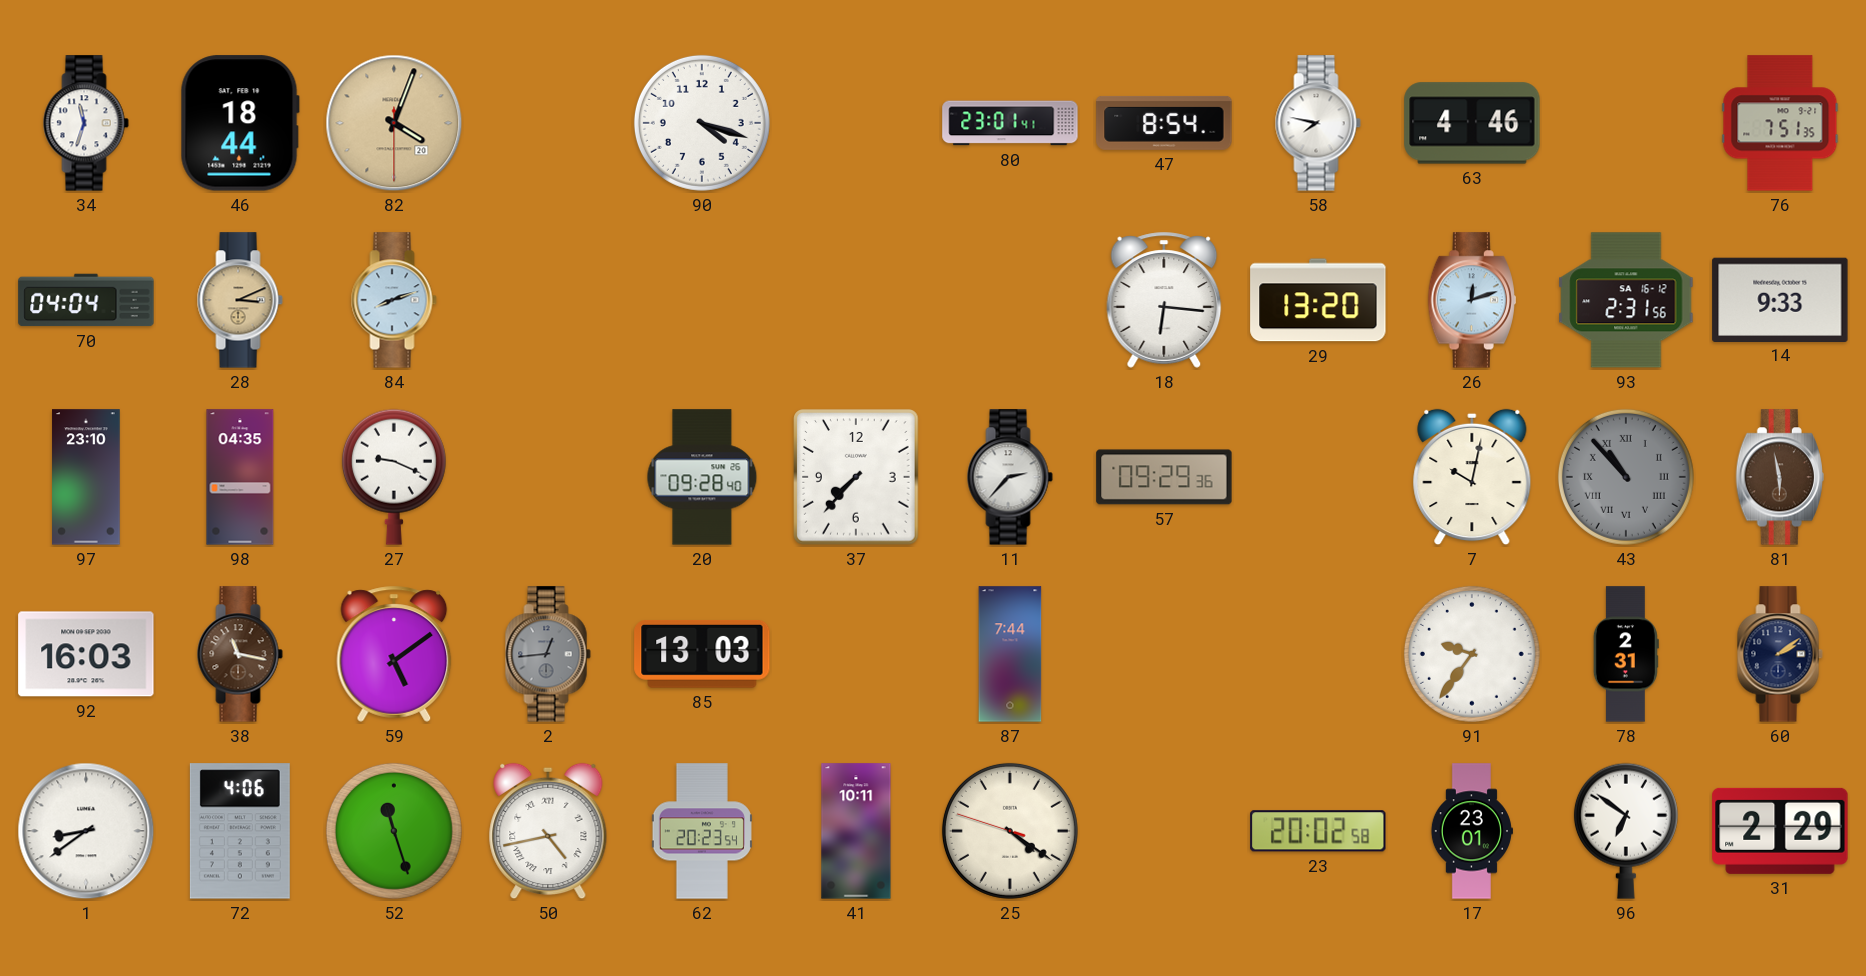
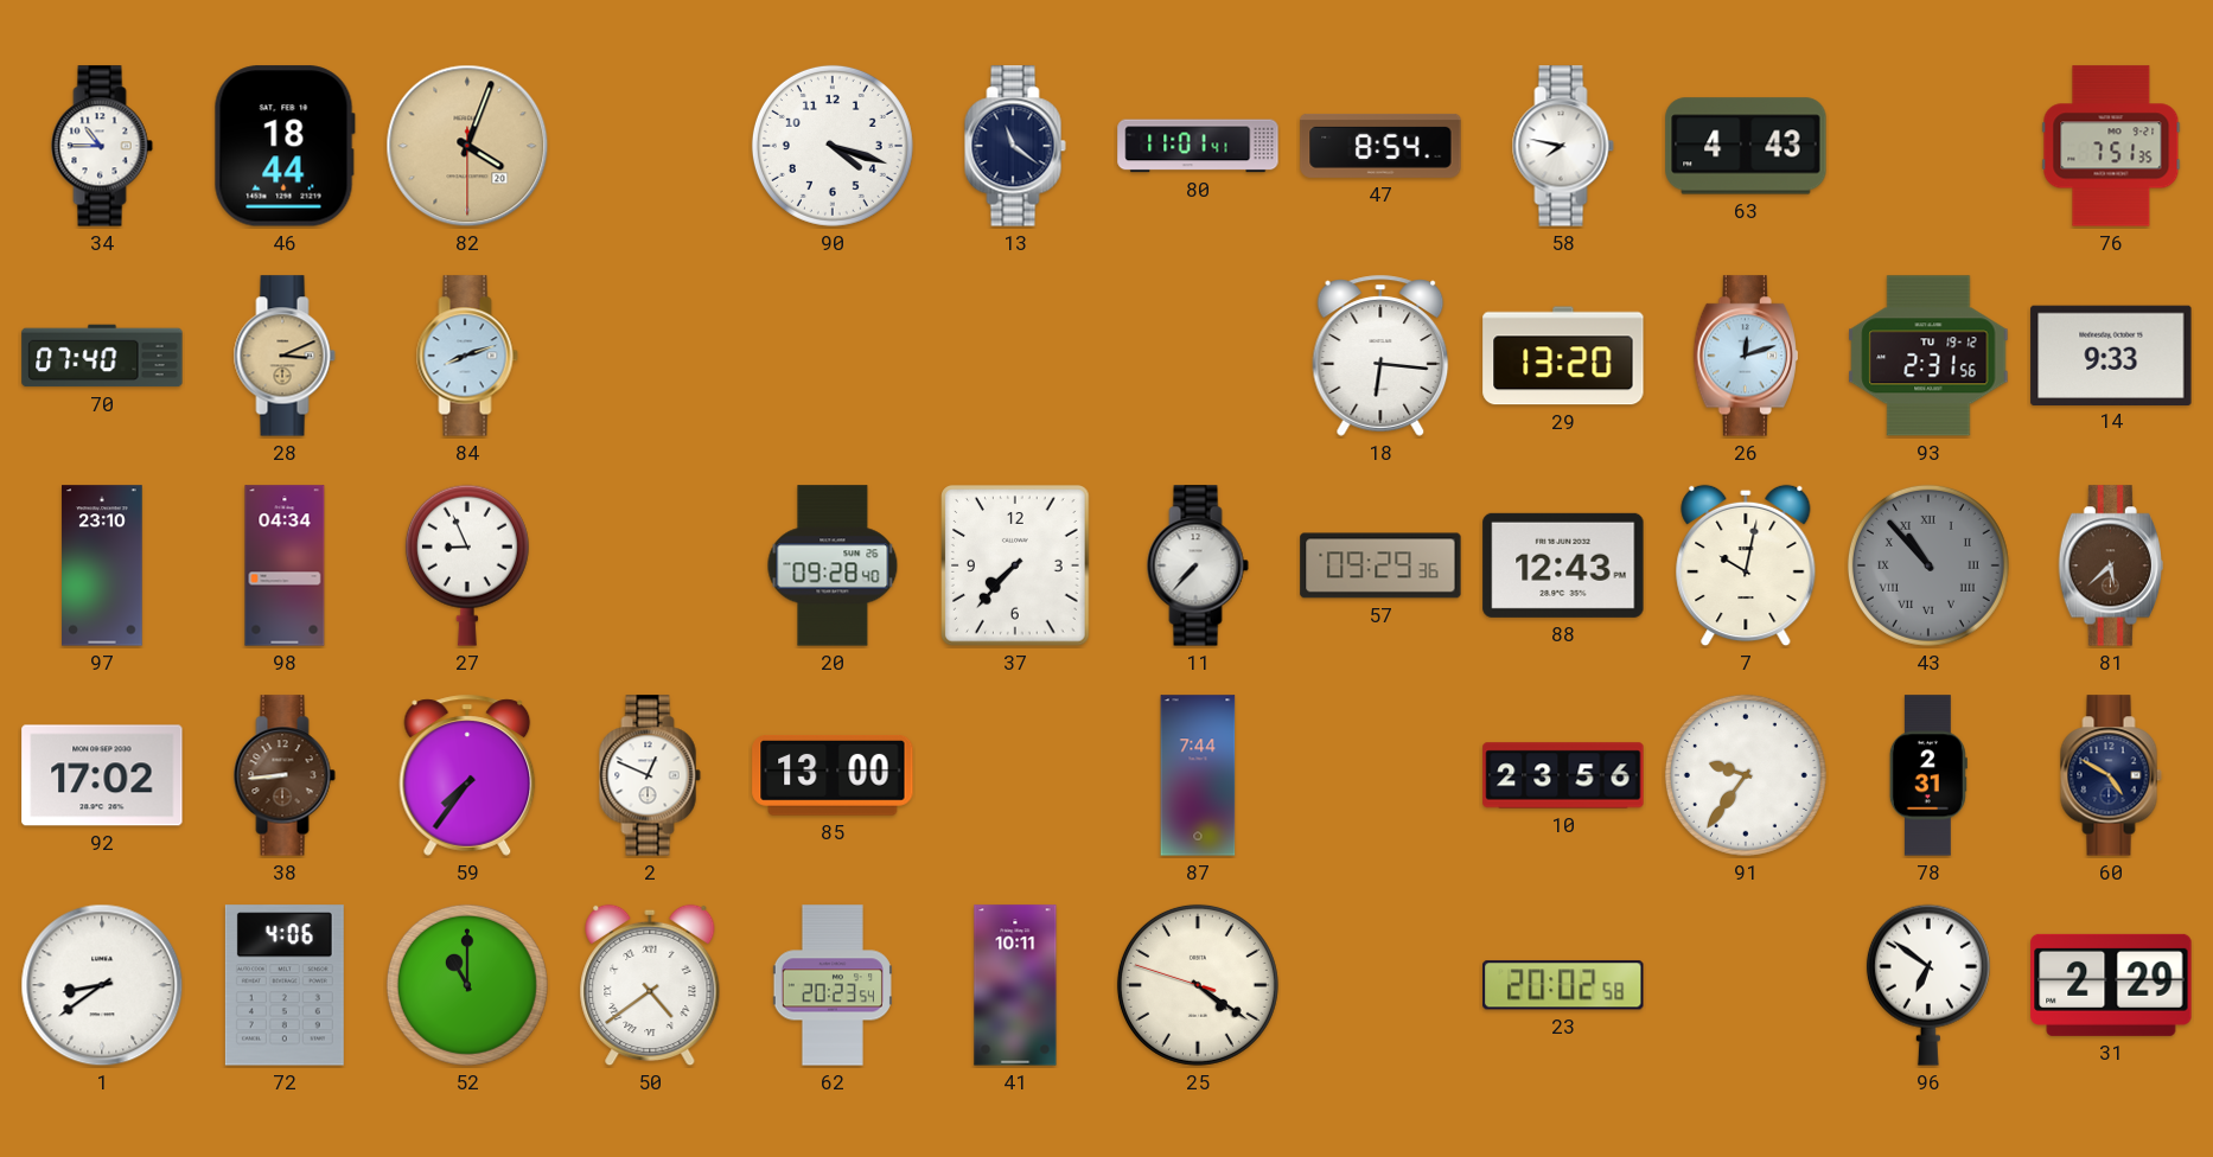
34: 11:33 -> 10:45 (102, 146)
13: none -> 11:21 (1015, 146)
80: 23:01 -> 11:01 (1198, 146)
63: 4:46 -> 4:43 (1746, 146)
70: 04:04 -> 07:40 (102, 356)
93 date: SA 16-12 -> TU 19-12 (1928, 356)
98: 04:35 -> 04:34 (285, 565)
27: 9:19 -> 8:56 (467, 565)
11: 2:37 -> 7:37 (1198, 565)
88: none -> 12:43 (1563, 565)
81: 5:58 -> 5:38 (2110, 565)
92: 16:03 -> 17:02 (102, 775)
38: 11:17 -> 8:44 (285, 775)
59: 5:09 -> 7:36 (467, 775)
2: 12:44 -> 12:49 (650, 775)
2 dial: grey -> white (650, 775)
85: 13:03 -> 13:00 (833, 776)
10: none -> 23:56 (1563, 775)
60: 2:09 -> 4:50 (2111, 775)
52: 11:27 -> 11:00 (467, 985)
50: 4:43 -> 4:39 (650, 985)
17: 23:01 -> none (1471, 831)
